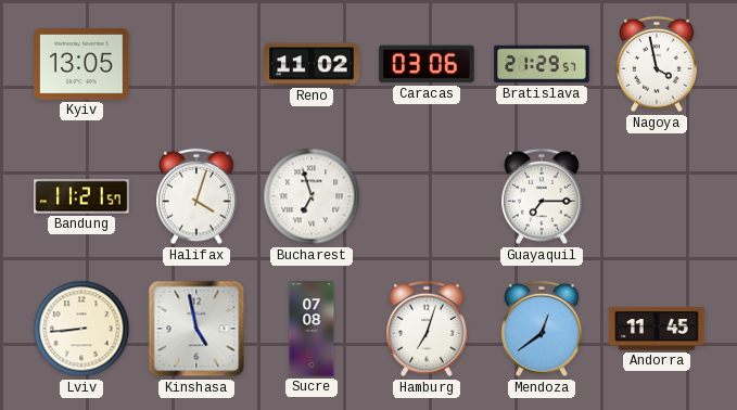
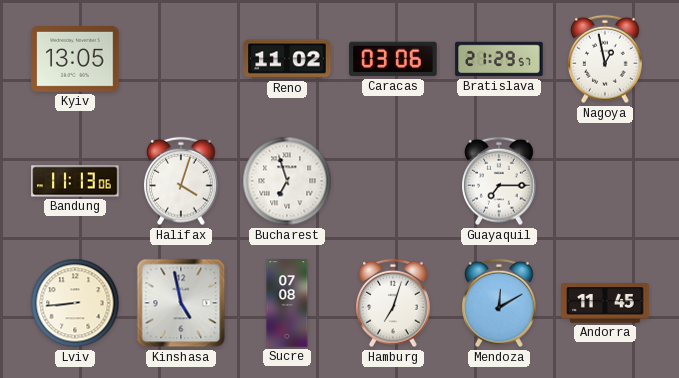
Nagoya: 3:58 -> 12:58 (606, 59)
Bandung: 11:21 -> 11:13 (75, 181)
Mendoza: 12:39 -> 12:10 (500, 303)
